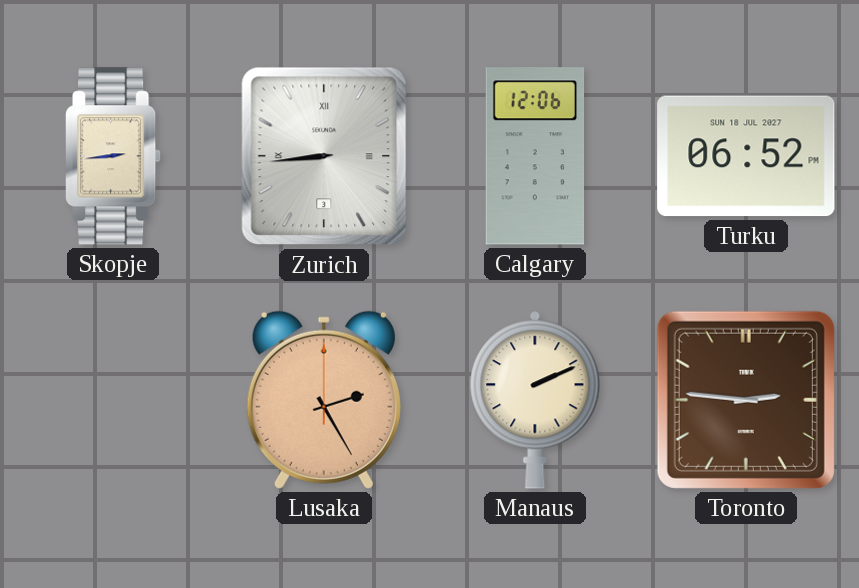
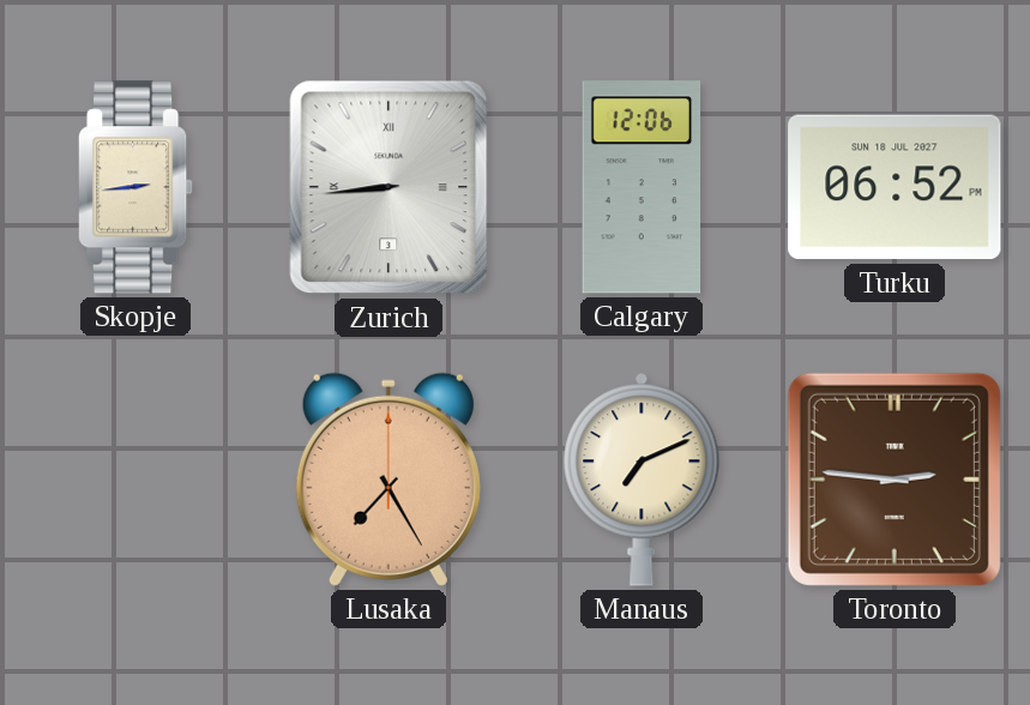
Lusaka: 2:25 -> 7:25 (388, 480)
Manaus: 2:11 -> 7:11 (642, 480)
